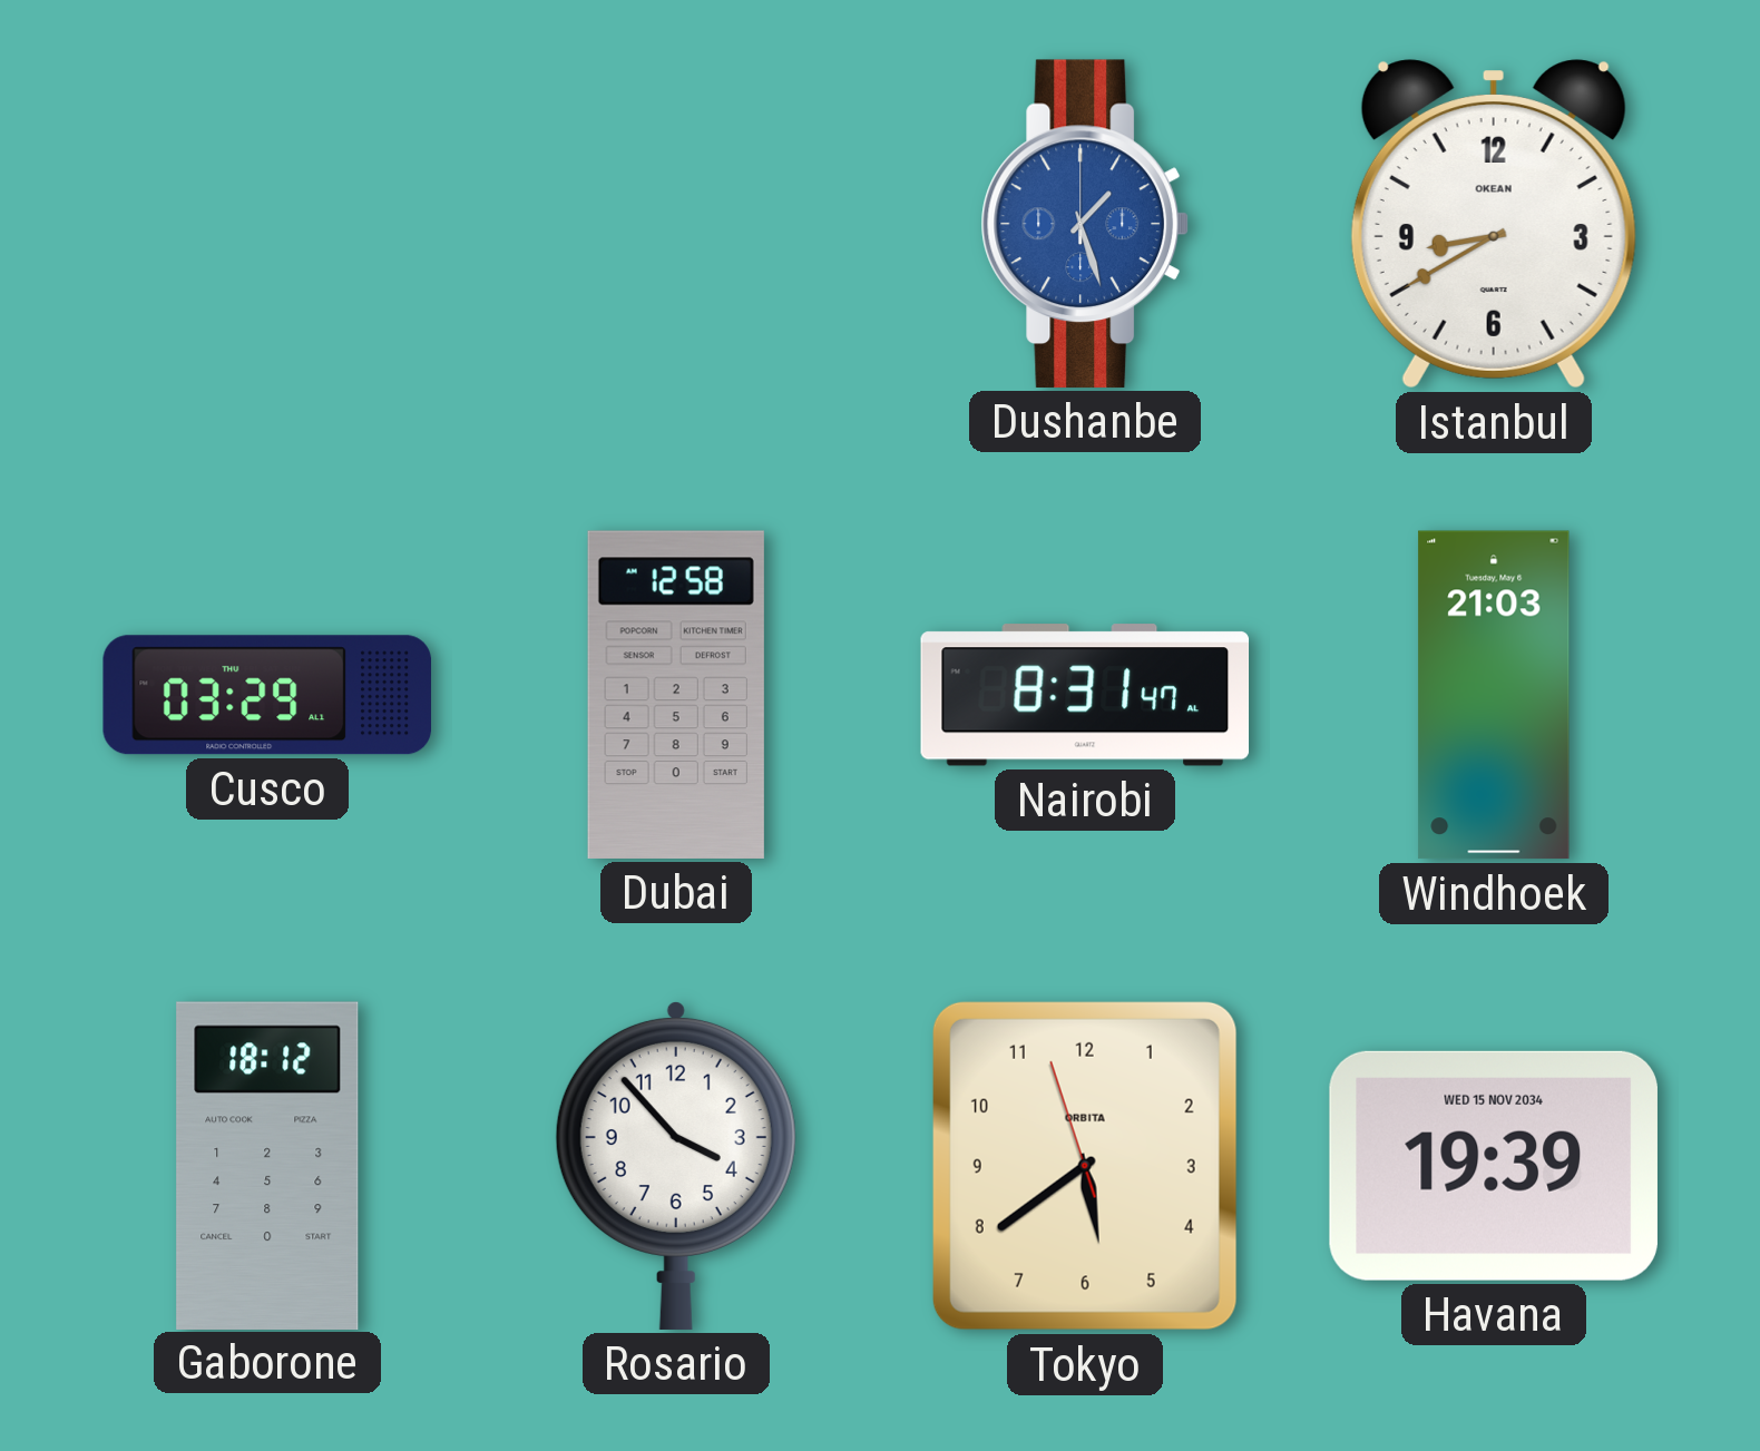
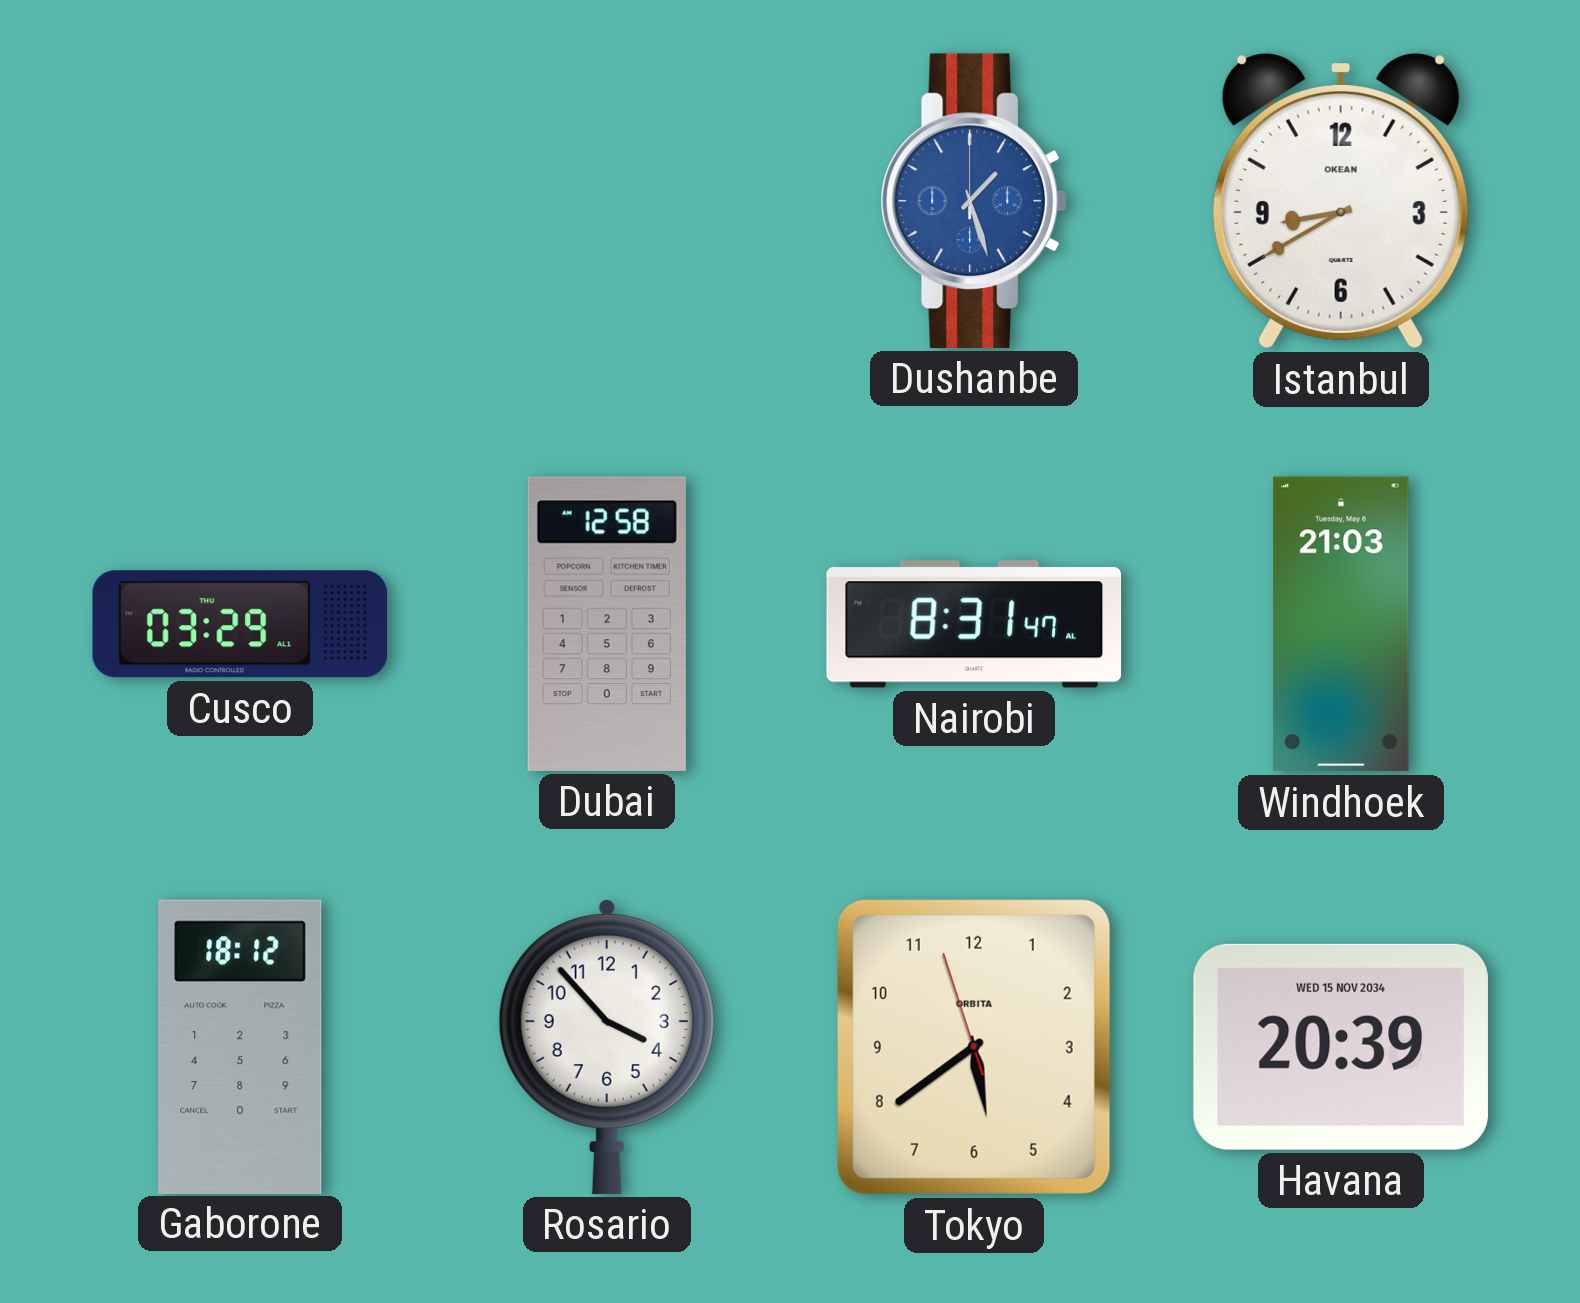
Havana: 19:39 -> 20:39 (1341, 1047)
